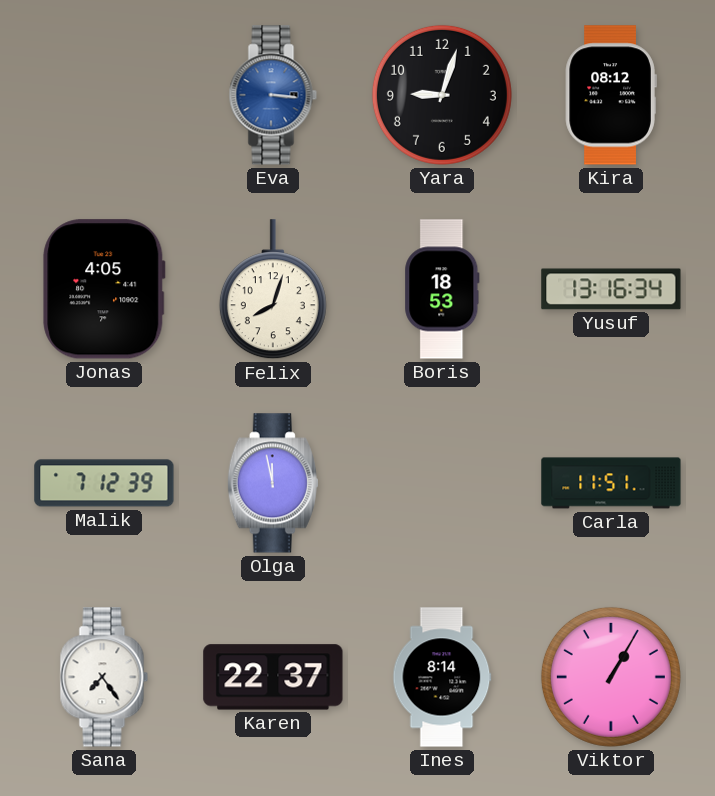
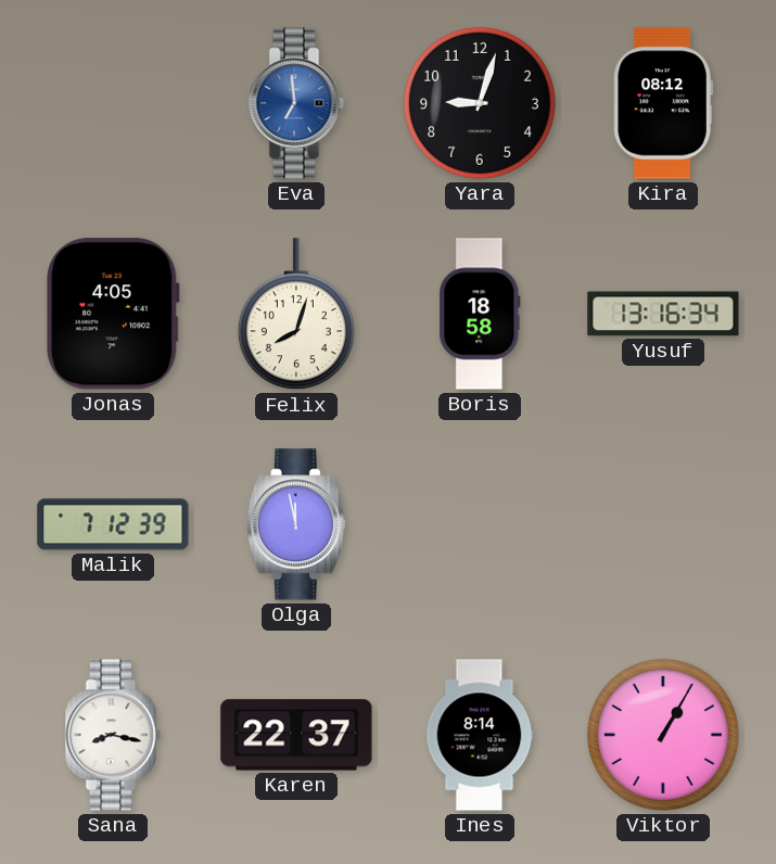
Eva: 3:16 -> 6:59 (296, 103)
Boris: 18:53 -> 18:58 (480, 314)
Carla: 11:51 -> none (611, 483)
Sana: 7:24 -> 8:17 (113, 735)
